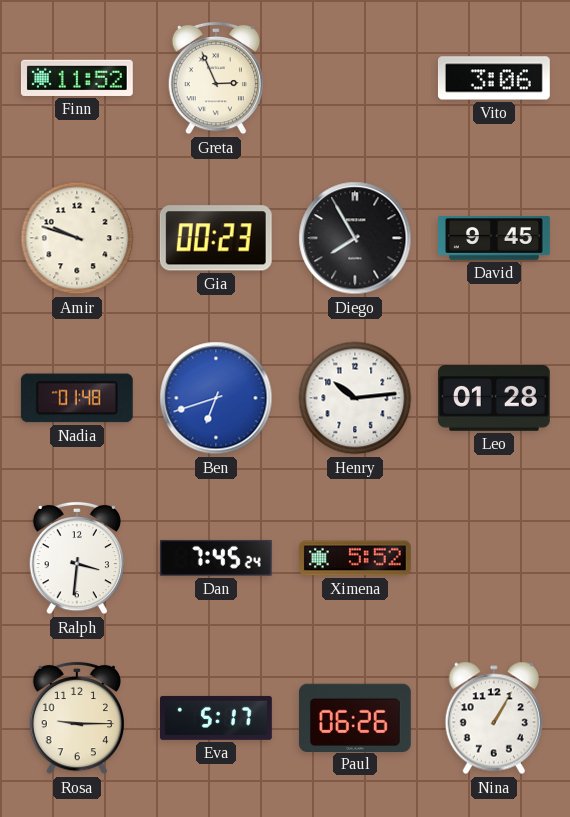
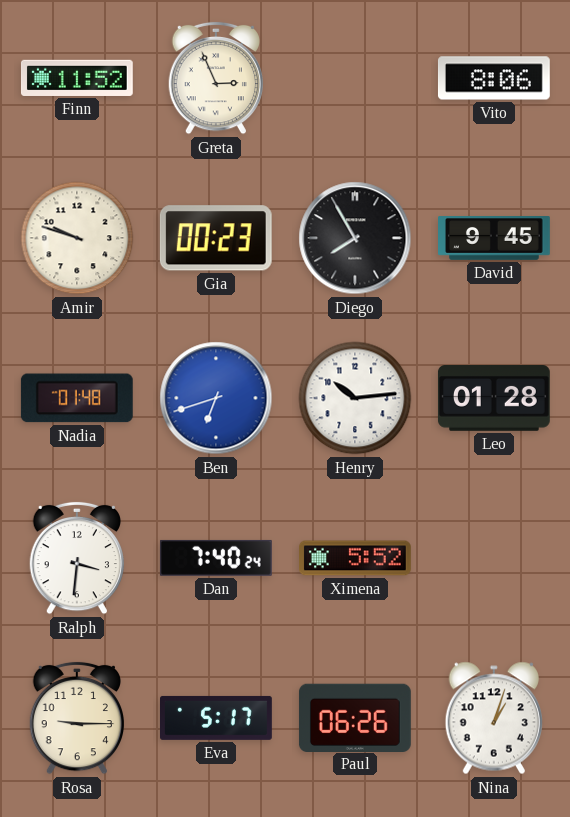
Vito: 3:06 -> 8:06 (494, 78)
Dan: 7:45 -> 7:40 (216, 558)
Nina: 1:05 -> 1:03 (493, 718)
